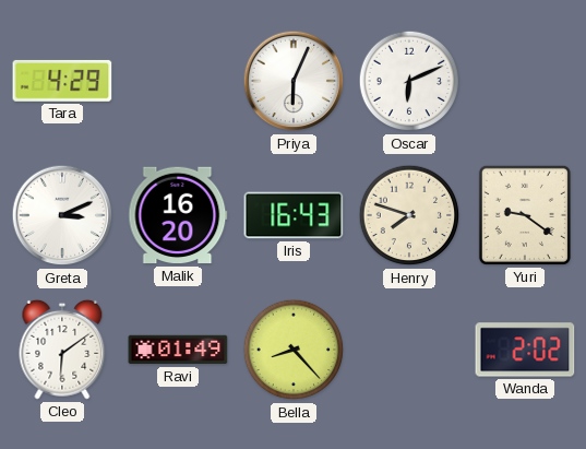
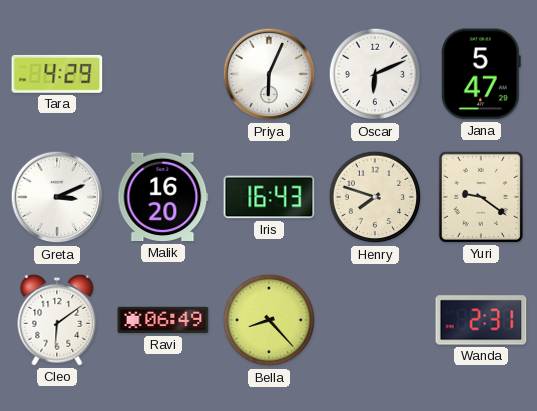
Jana: none -> 5:47 (481, 74)
Ravi: 01:49 -> 06:49 (163, 320)
Wanda: 2:02 -> 2:31 (481, 320)
